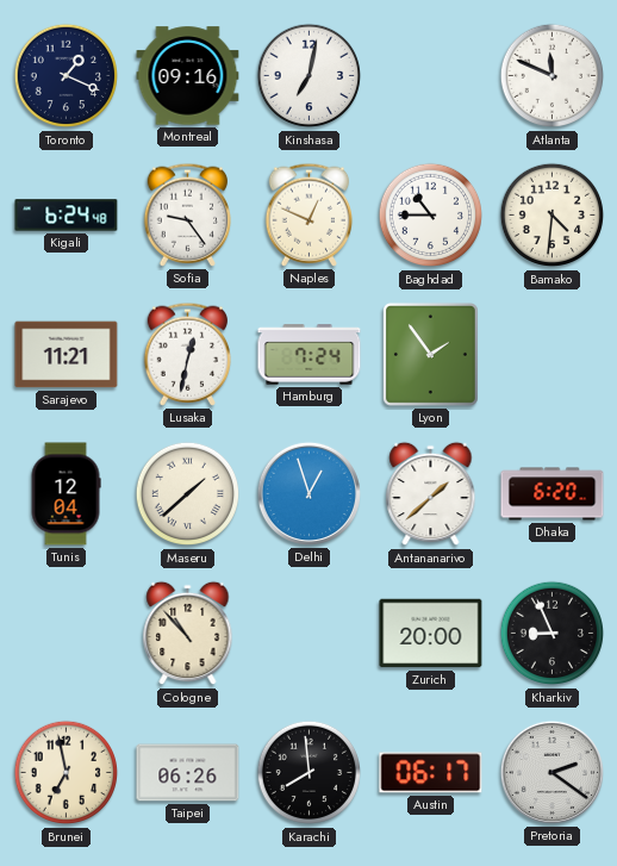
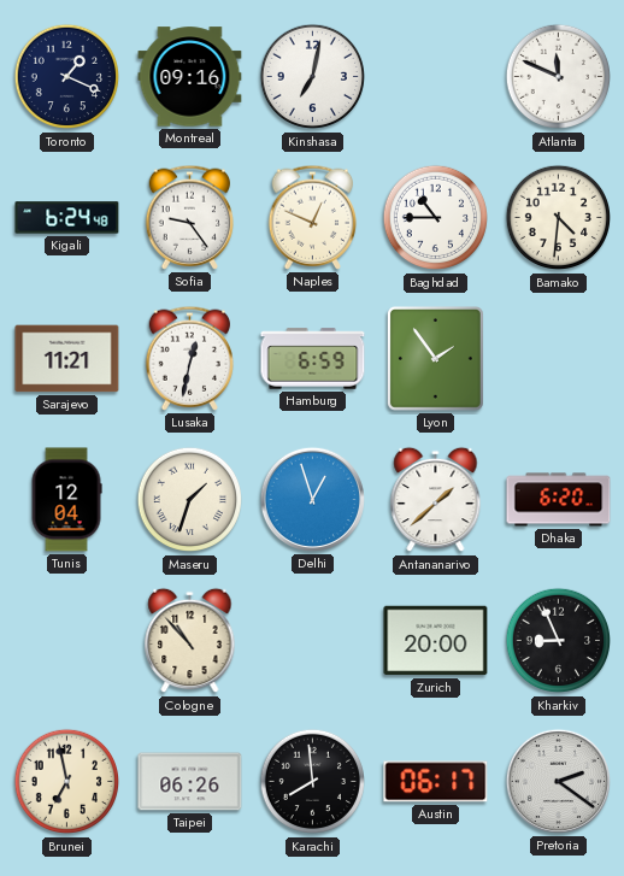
Hamburg: 7:24 -> 6:59 (313, 359)
Maseru: 1:38 -> 1:33 (190, 500)
